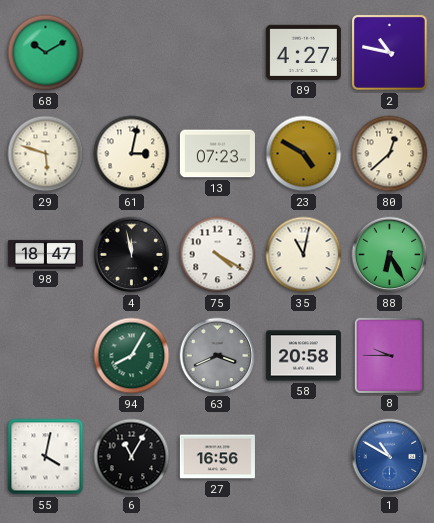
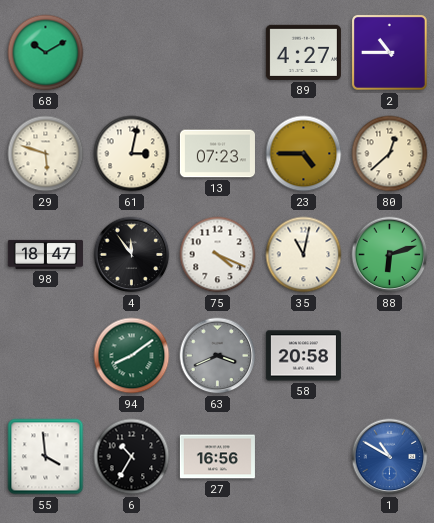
2: 10:47 -> 10:45 (390, 53)
23: 4:50 -> 4:45 (304, 154)
4: 11:58 -> 11:54 (132, 255)
75: 4:20 -> 4:19 (218, 255)
88: 6:25 -> 6:12 (390, 255)
94: 8:05 -> 8:09 (132, 356)
8: 9:45 -> none (389, 355)
55: 4:02 -> 3:59 (46, 457)
6: 11:05 -> 10:35 (132, 457)
